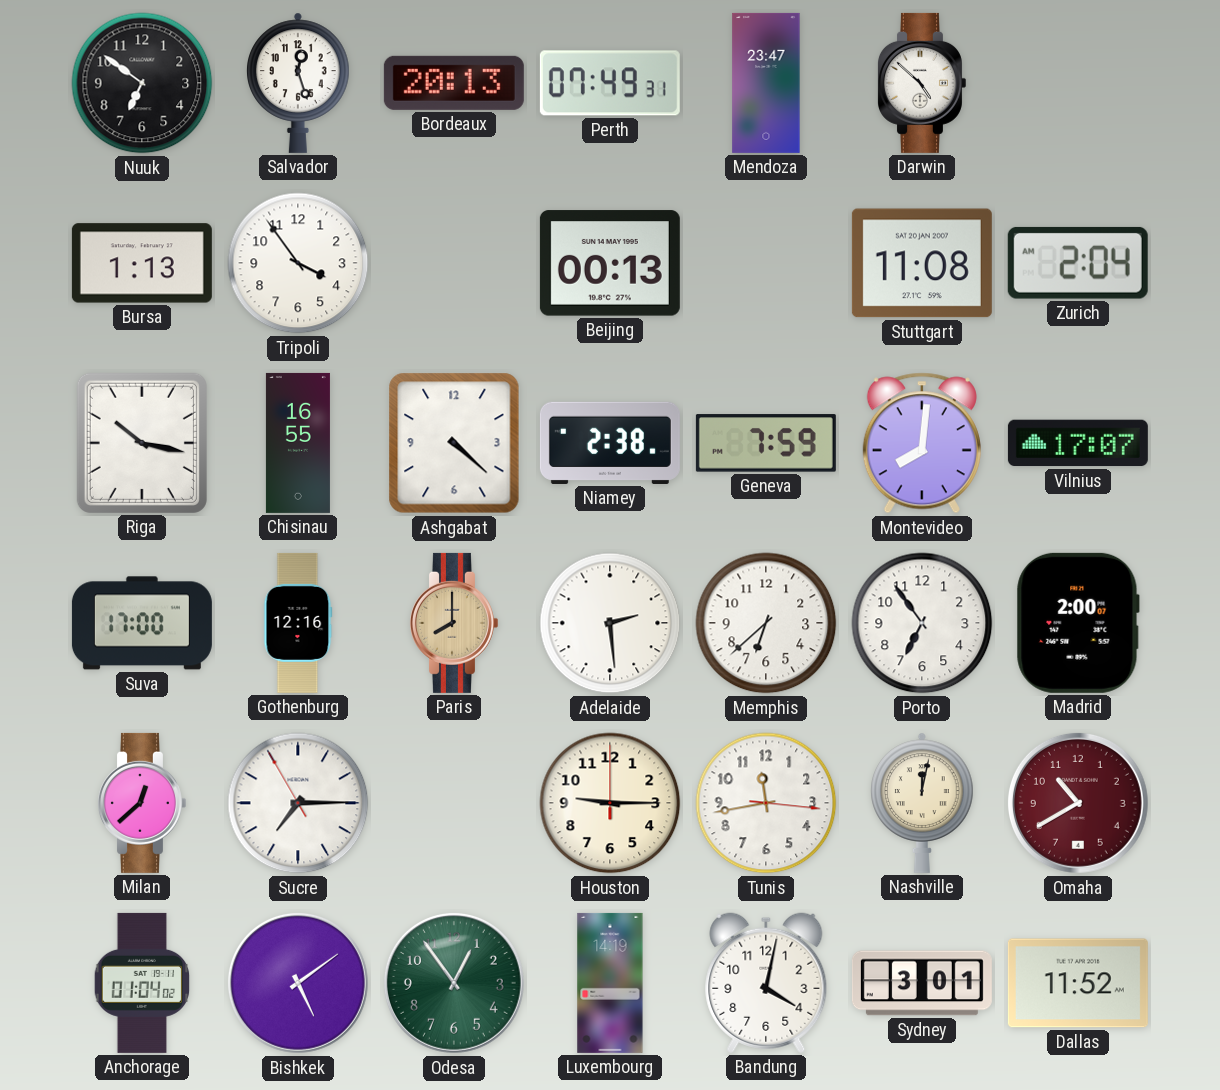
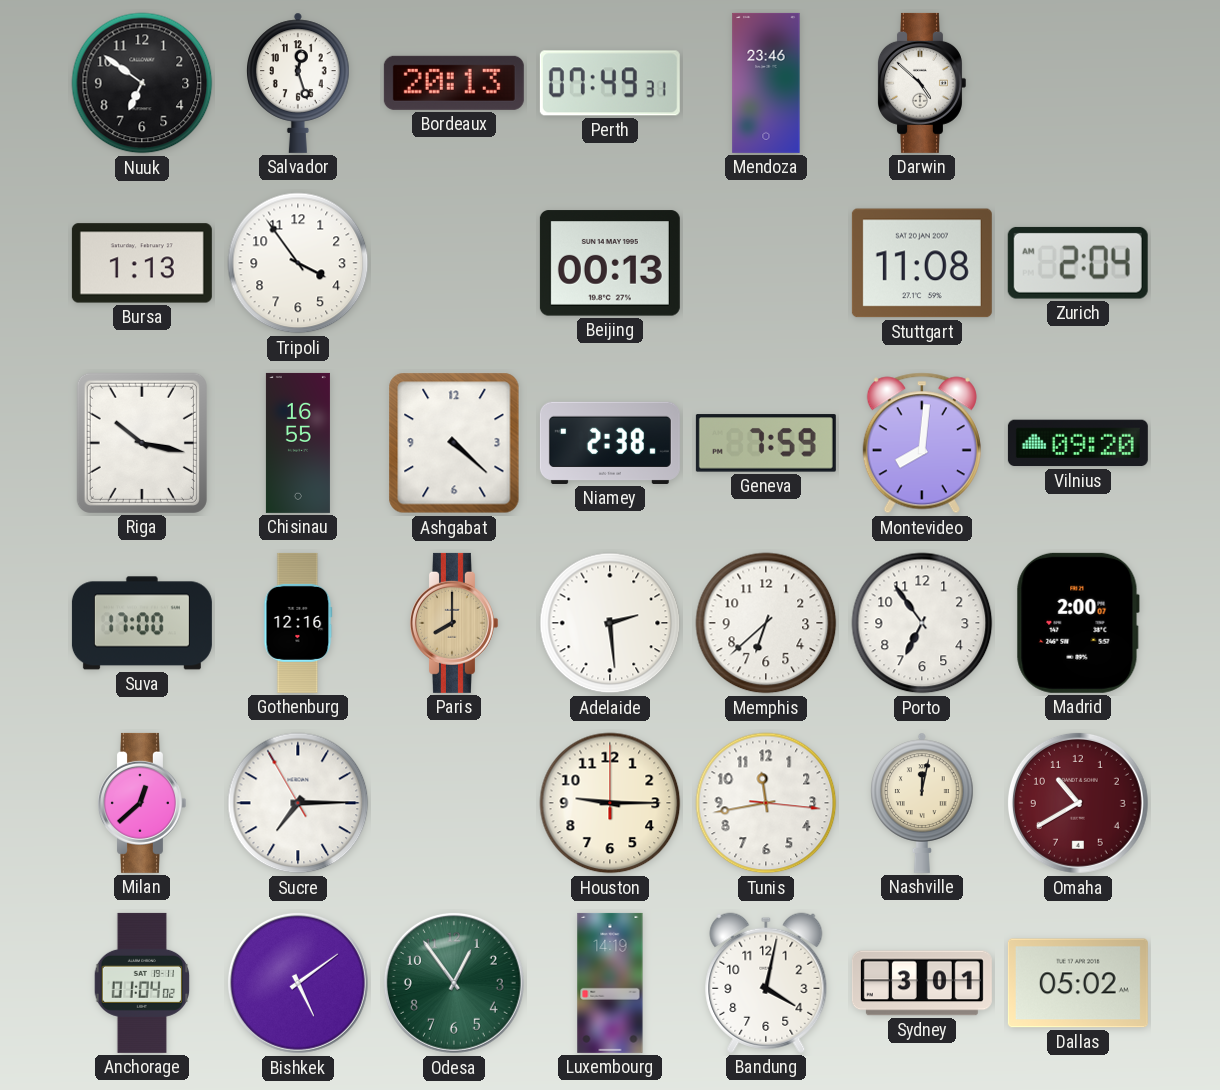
Mendoza: 23:47 -> 23:46 (766, 83)
Vilnius: 17:07 -> 09:20 (1078, 443)
Dallas: 11:52 -> 05:02 (1078, 983)
